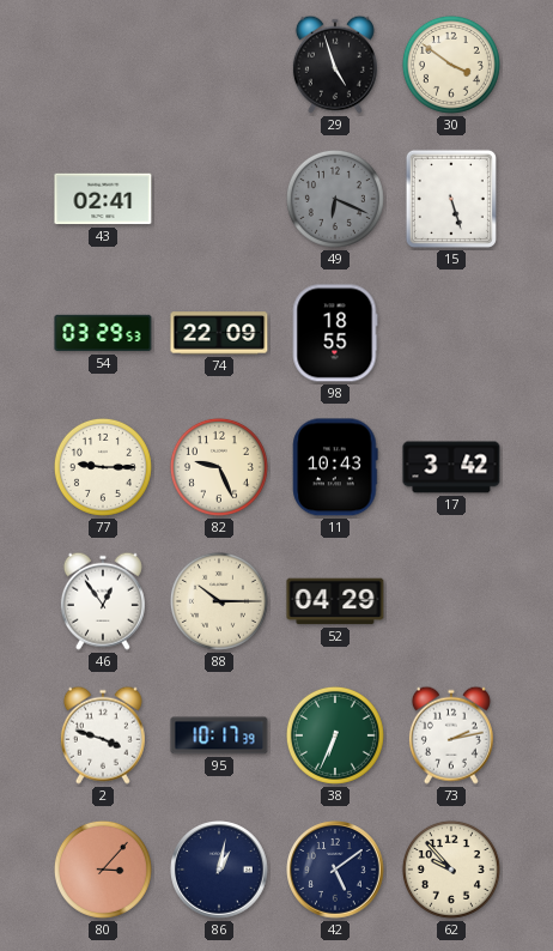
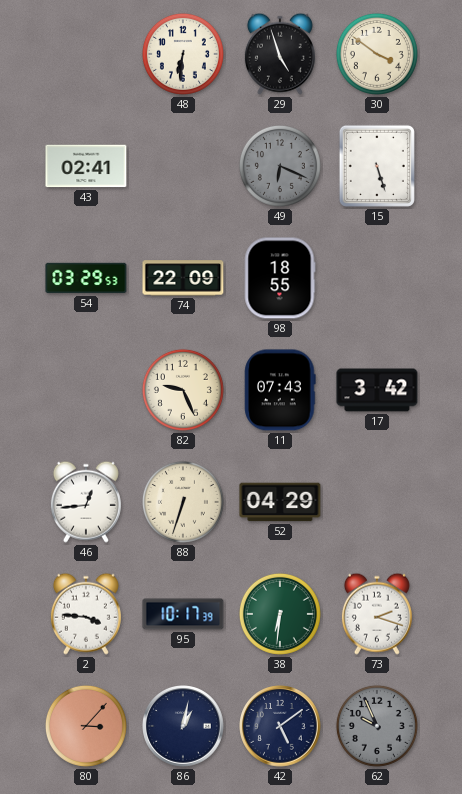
48: none -> 6:31 (183, 54)
77: 9:15 -> none (103, 467)
11: 10:43 -> 07:43 (280, 390)
46: 12:54 -> 12:44 (86, 502)
88: 10:15 -> 6:33 (183, 502)
2: 3:48 -> 3:46 (86, 614)
38: 6:34 -> 6:31 (280, 614)
73: 2:13 -> 2:18 (377, 614)
62: 9:53 -> 9:56 (377, 726)
62 dial: cream -> grey (377, 726)
